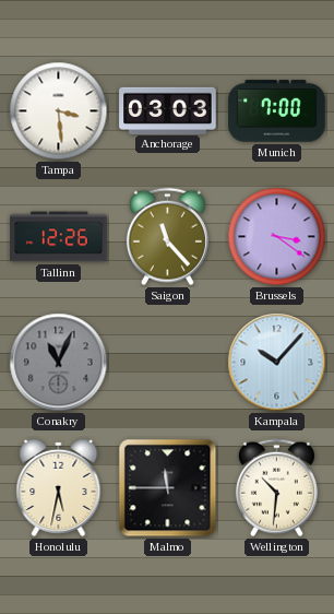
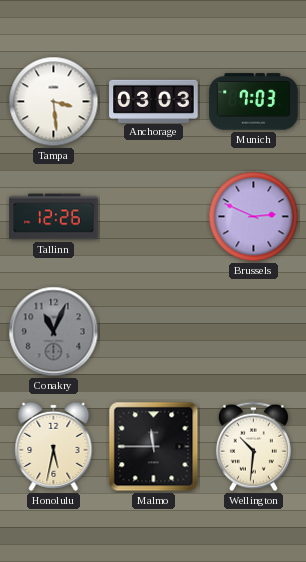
Munich: 7:00 -> 7:03 (254, 102)
Saigon: 11:23 -> none (167, 237)
Brussels: 3:21 -> 2:49 (254, 217)
Kampala: 10:07 -> none (277, 363)
